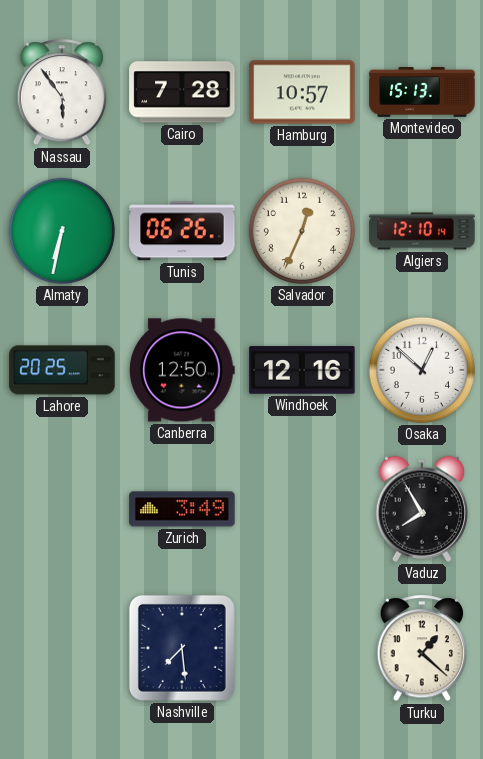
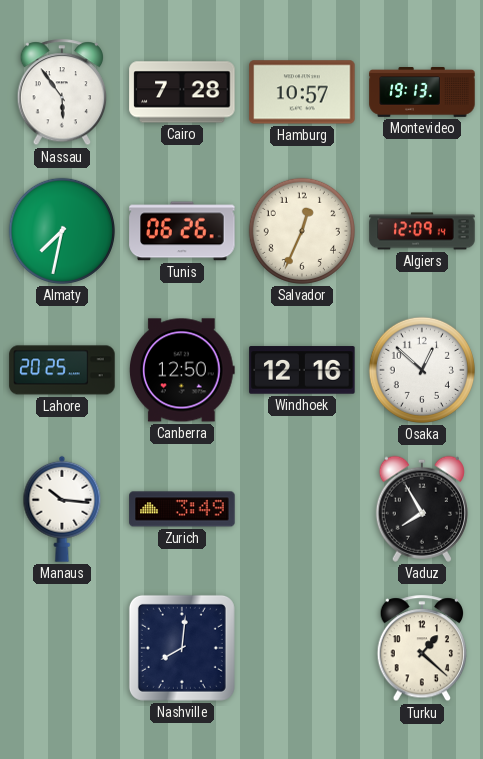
Montevideo: 15:13 -> 19:13 (422, 93)
Almaty: 6:32 -> 7:32 (62, 231)
Algiers: 12:10 -> 12:09 (422, 231)
Manaus: none -> 10:16 (62, 509)
Nashville: 7:29 -> 8:01 (182, 648)
